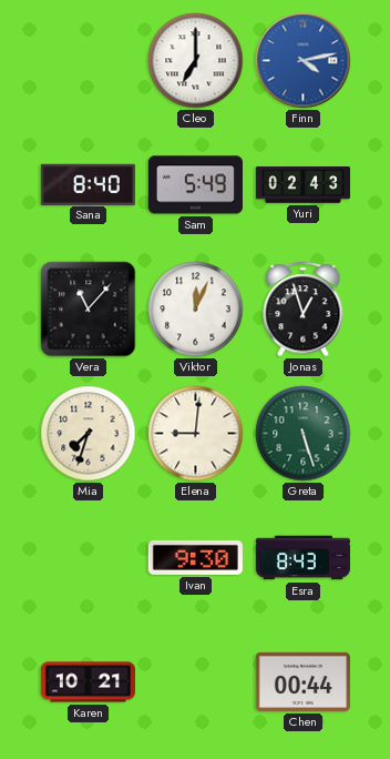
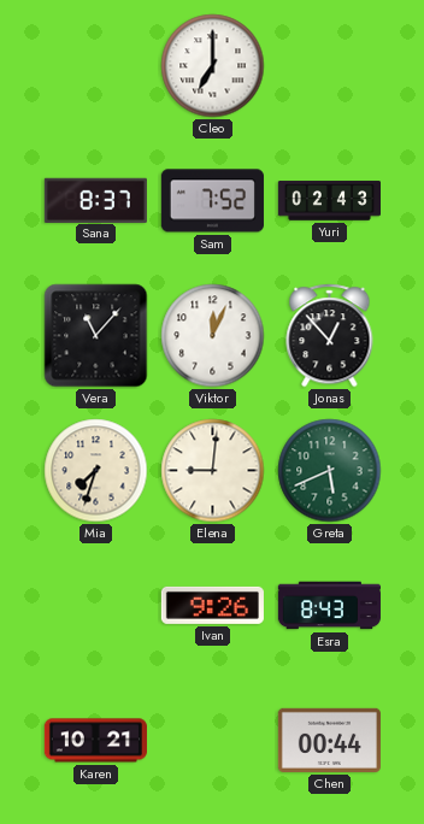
Finn: 4:13 -> none (304, 61)
Sana: 8:40 -> 8:37 (95, 200)
Sam: 5:49 -> 7:52 (212, 201)
Jonas: 12:57 -> 12:53 (330, 336)
Greta: 5:27 -> 5:41 (330, 471)
Ivan: 9:30 -> 9:26 (212, 605)
